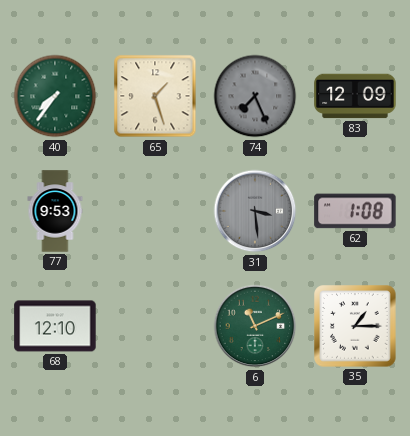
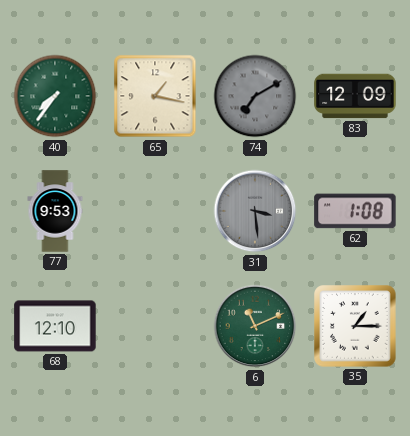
65: 1:27 -> 1:17 (155, 96)
74: 7:26 -> 7:10 (255, 96)
